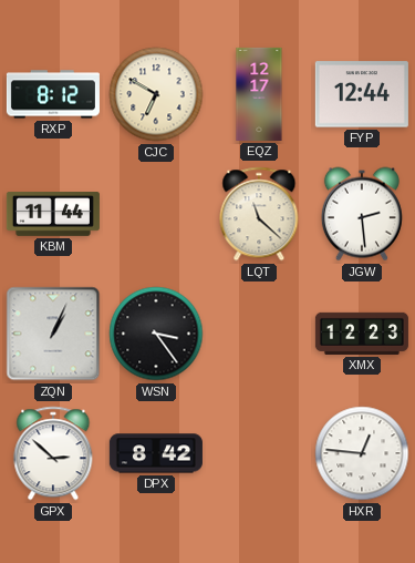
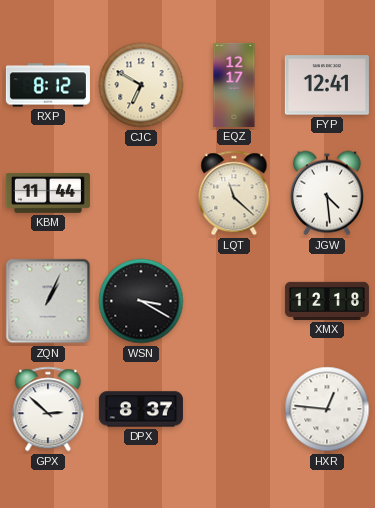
FYP: 12:44 -> 12:41 (327, 85)
JGW: 2:29 -> 4:29 (327, 193)
WSN: 3:24 -> 3:20 (141, 301)
XMX: 12:23 -> 12:18 (327, 301)
DPX: 8:42 -> 8:37 (141, 409)
